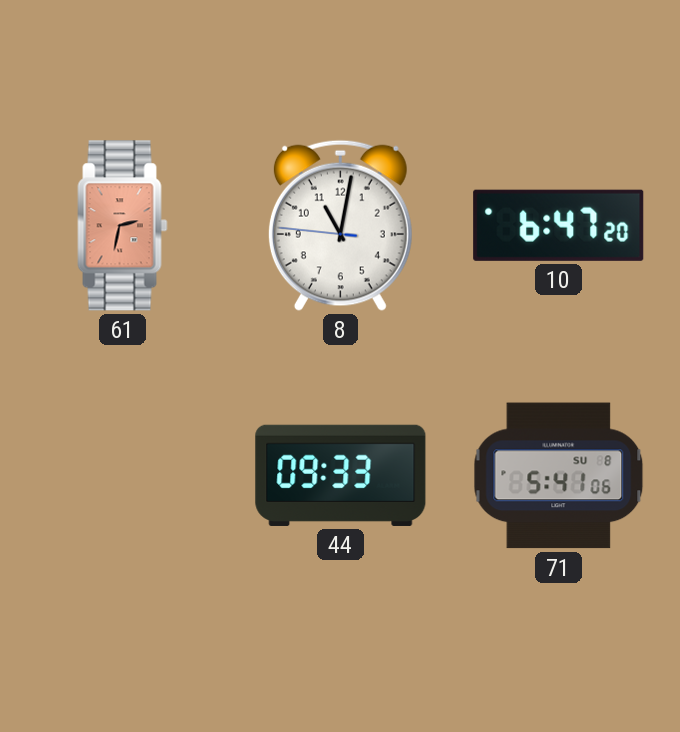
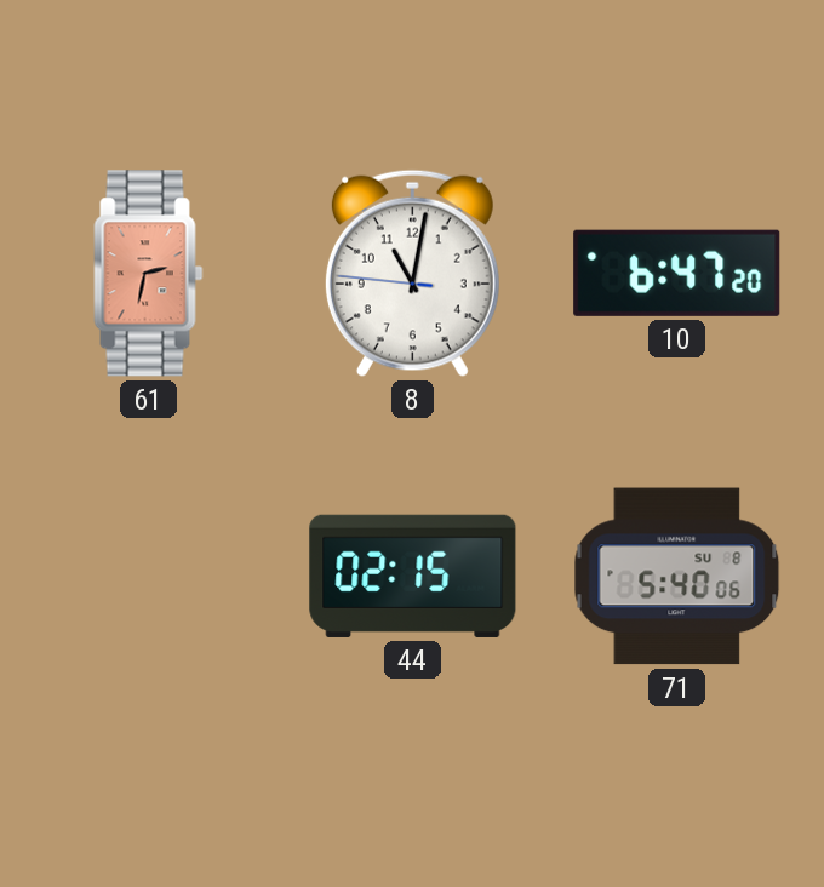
44: 09:33 -> 02:15 (413, 576)
71: 5:41 -> 5:40 (677, 577)
